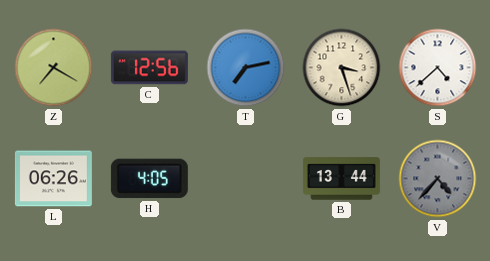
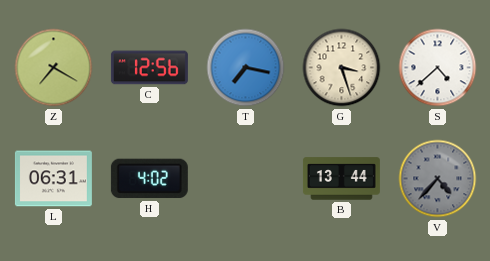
T: 7:13 -> 7:17 (246, 68)
L: 06:26 -> 06:31 (53, 179)
H: 4:05 -> 4:02 (149, 179)
